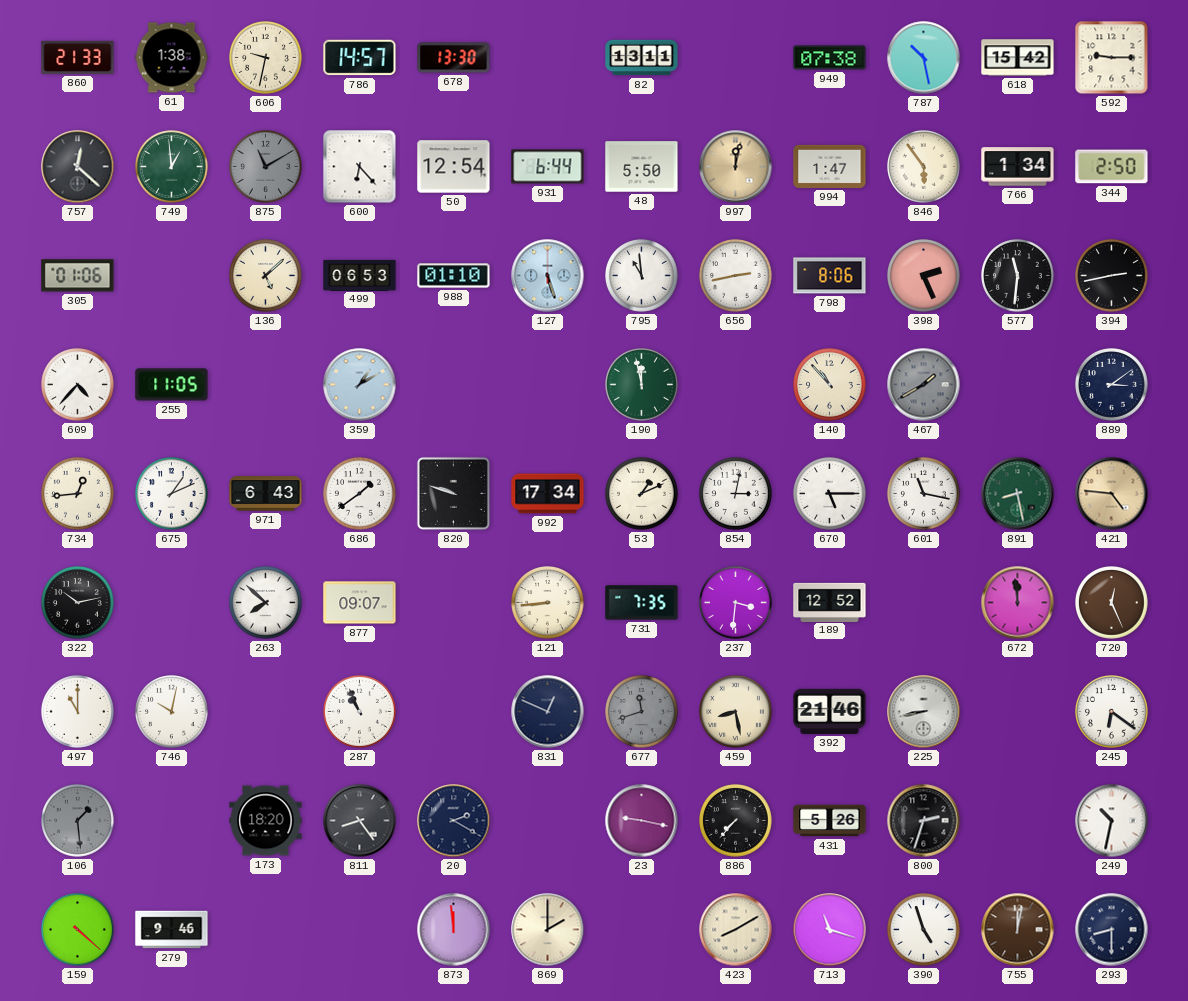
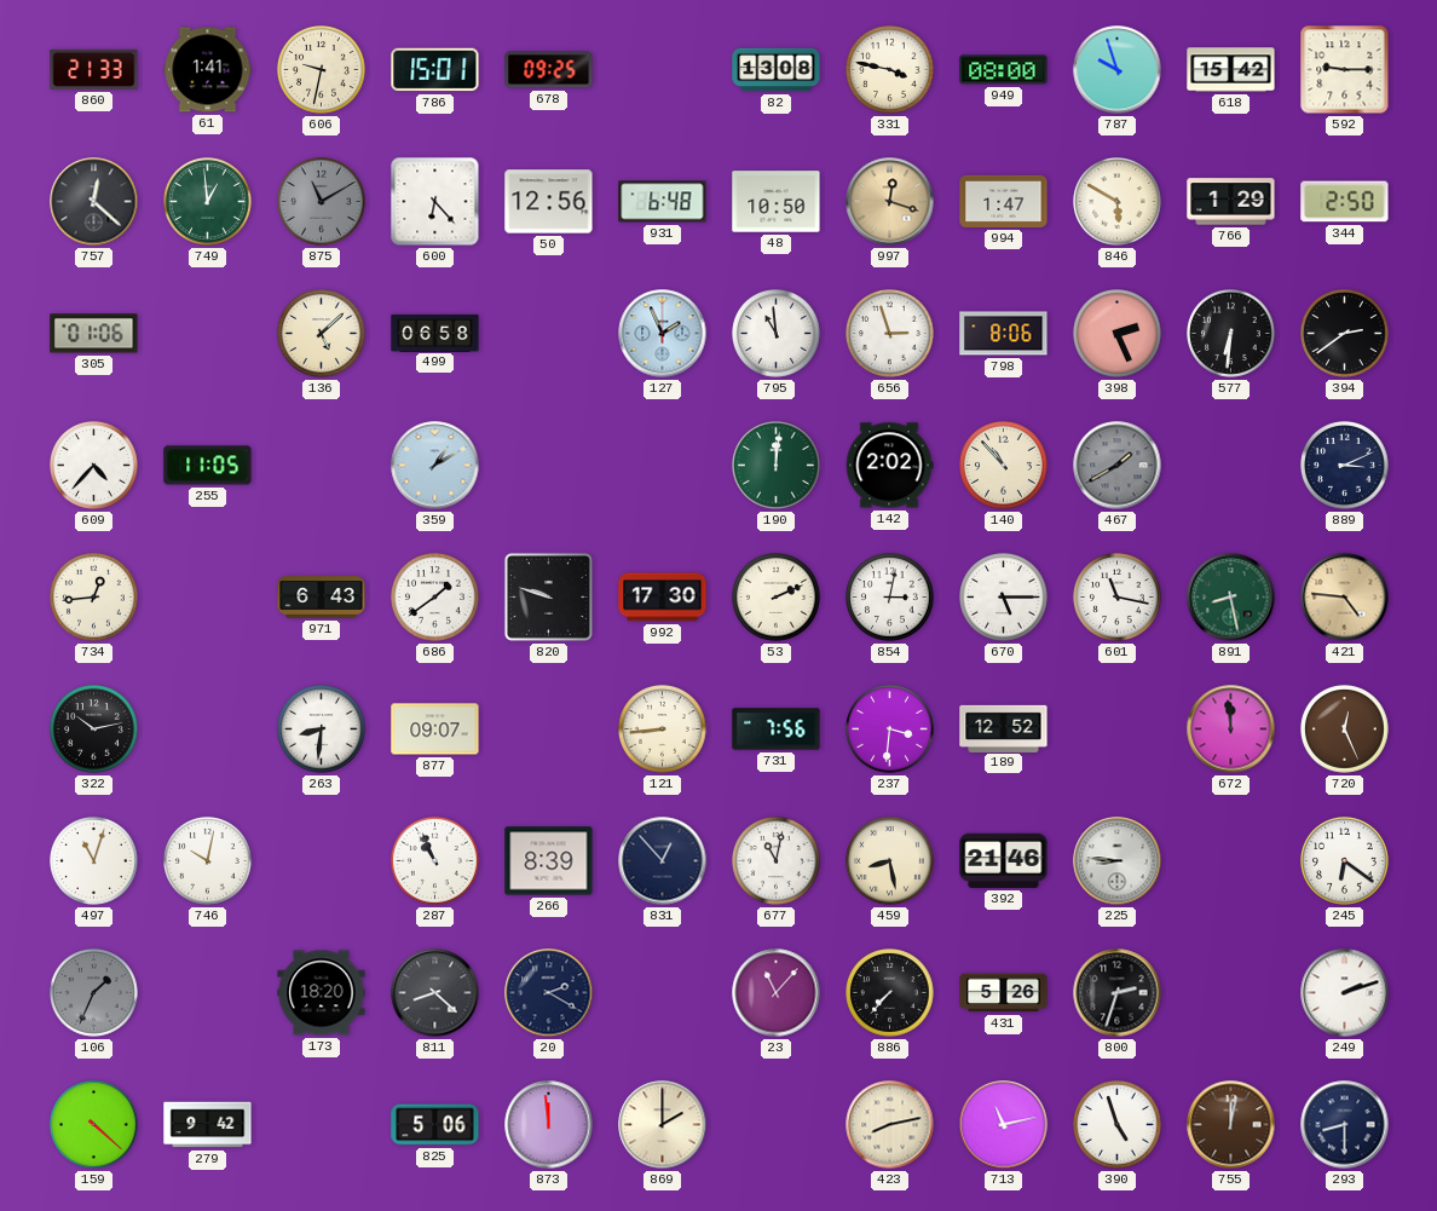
61: 1:38 -> 1:41 (208, 70)
786: 14:57 -> 15:01 (435, 70)
678: 13:30 -> 09:25 (549, 70)
82: 13:11 -> 13:08 (777, 70)
331: none -> 3:47 (890, 70)
949: 07:38 -> 08:00 (1004, 70)
787: 10:28 -> 9:57 (1118, 70)
50: 12:54 -> 12:56 (549, 202)
931: 6:44 -> 6:48 (663, 202)
48: 5:50 -> 10:50 (777, 202)
997: 12:02 -> 12:18 (890, 202)
846: 5:54 -> 5:50 (1118, 202)
766: 1:34 -> 1:29 (1231, 202)
499: 06:53 -> 06:58 (435, 333)
988: 01:10 -> none (454, 276)
127: 5:27 -> 1:56 (663, 334)
656: 2:43 -> 2:57 (890, 334)
577: 11:31 -> 6:31 (1231, 334)
394: 2:43 -> 2:39 (1345, 334)
190: 11:58 -> 12:01 (777, 466)
142: none -> 2:02 (889, 466)
889: 3:09 -> 3:11 (1345, 466)
675: 1:11 -> none (172, 494)
992: 17:34 -> 17:30 (663, 598)
53: 1:11 -> 2:11 (777, 598)
263: 7:52 -> 8:31 (322, 730)
731: 7:35 -> 7:56 (777, 730)
497: 11:00 -> 11:03 (94, 861)
266: none -> 8:39 (549, 861)
831: 12:49 -> 12:53 (663, 861)
677: 11:42 -> 11:02 (777, 861)
677 dial: grey -> white (777, 861)
225: 8:43 -> 8:46 (1118, 861)
106: 1:29 -> 1:34 (94, 993)
811: 8:24 -> 8:22 (435, 993)
23: 9:17 -> 11:07 (777, 993)
249: 10:32 -> 2:12 (1345, 993)
279: 9:46 -> 9:42 (208, 1125)
825: none -> 5:06 (435, 1125)
423: 8:10 -> 8:13 (890, 1125)
713: 11:18 -> 11:13 (1004, 1125)
